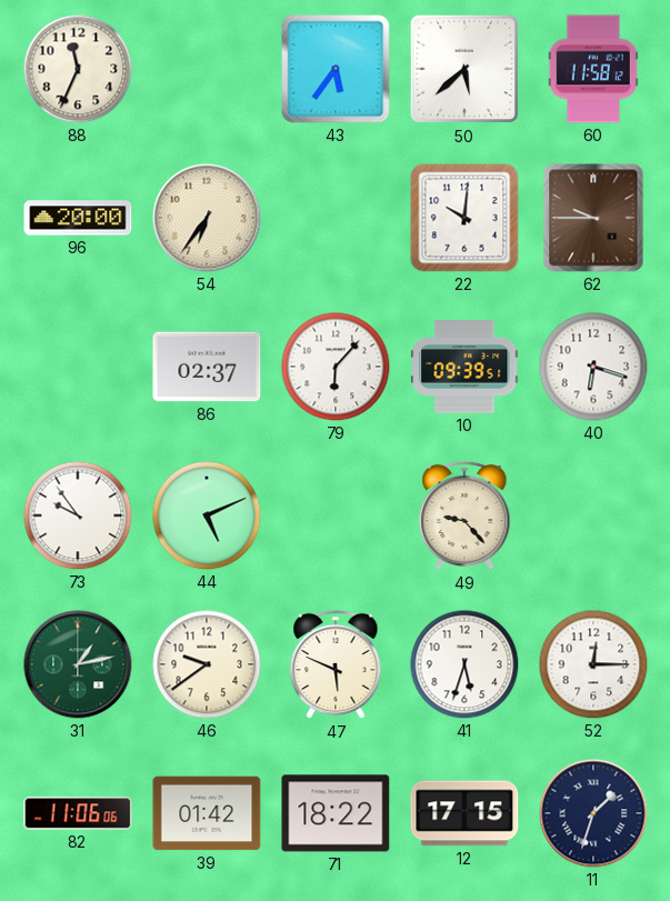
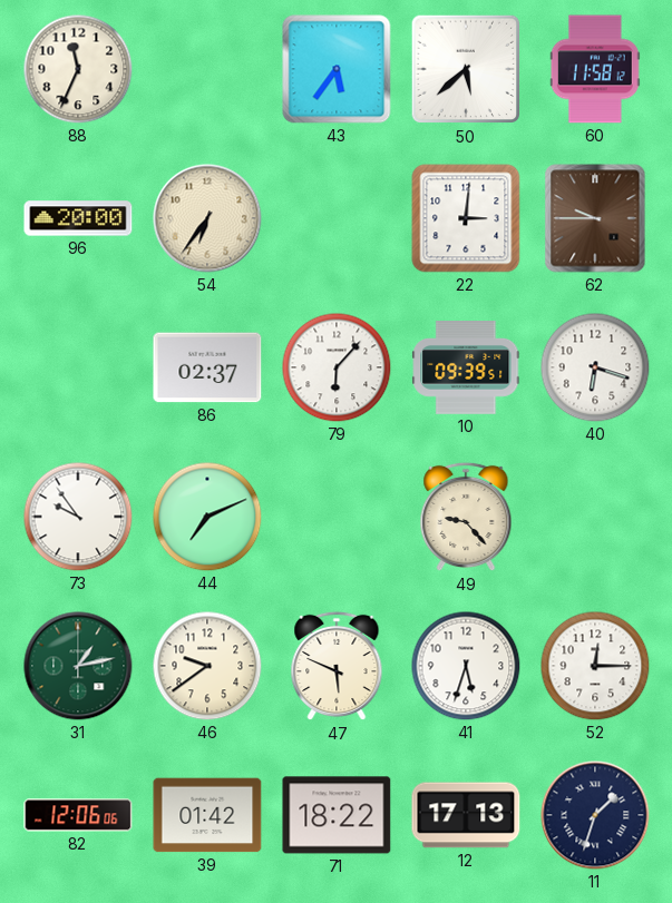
22: 10:01 -> 3:01 (466, 218)
44: 5:11 -> 7:11 (207, 517)
82: 11:06 -> 12:06 (78, 815)
12: 17:15 -> 17:13 (466, 815)
